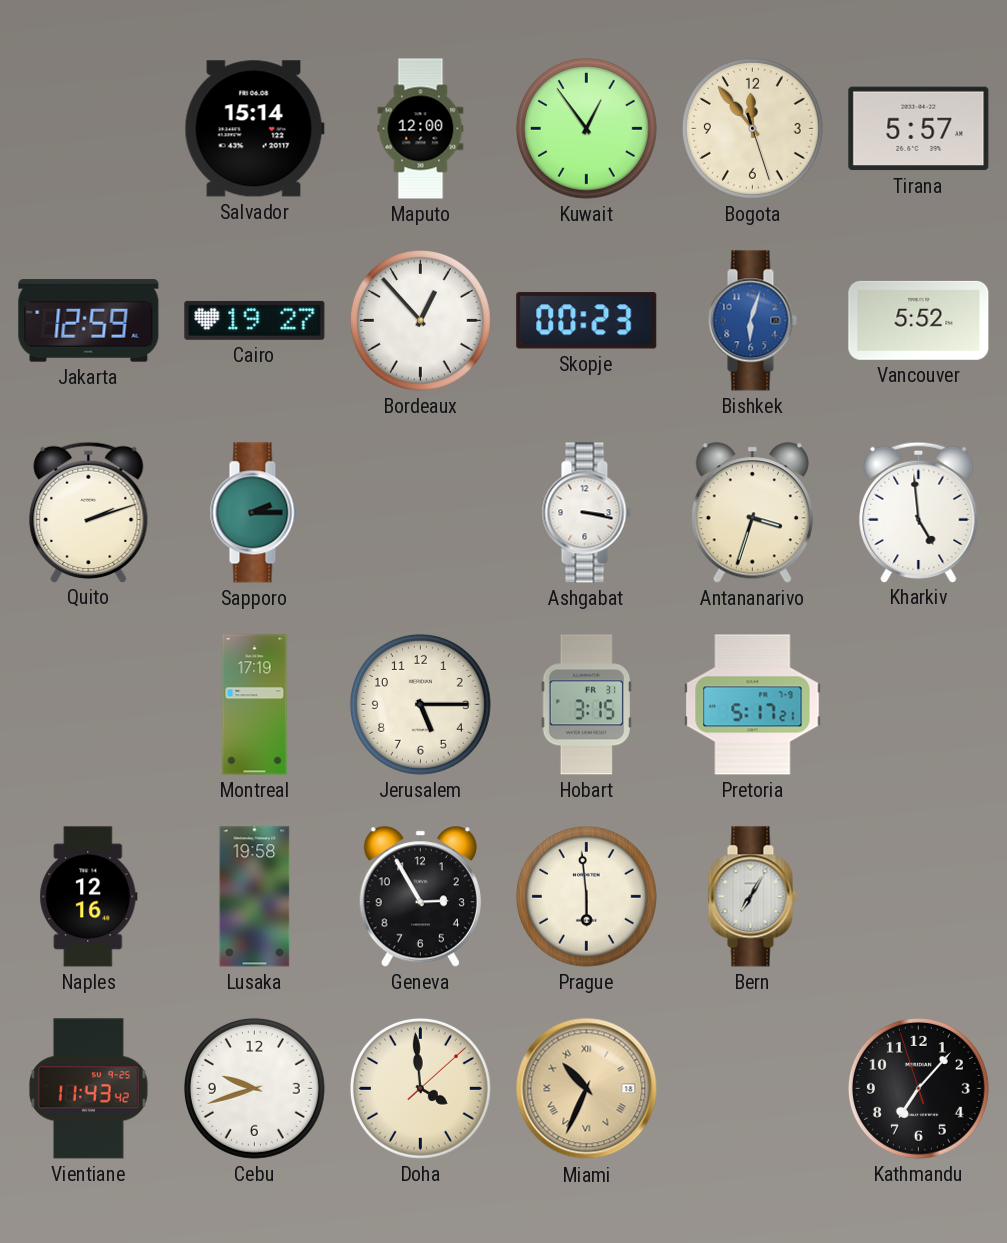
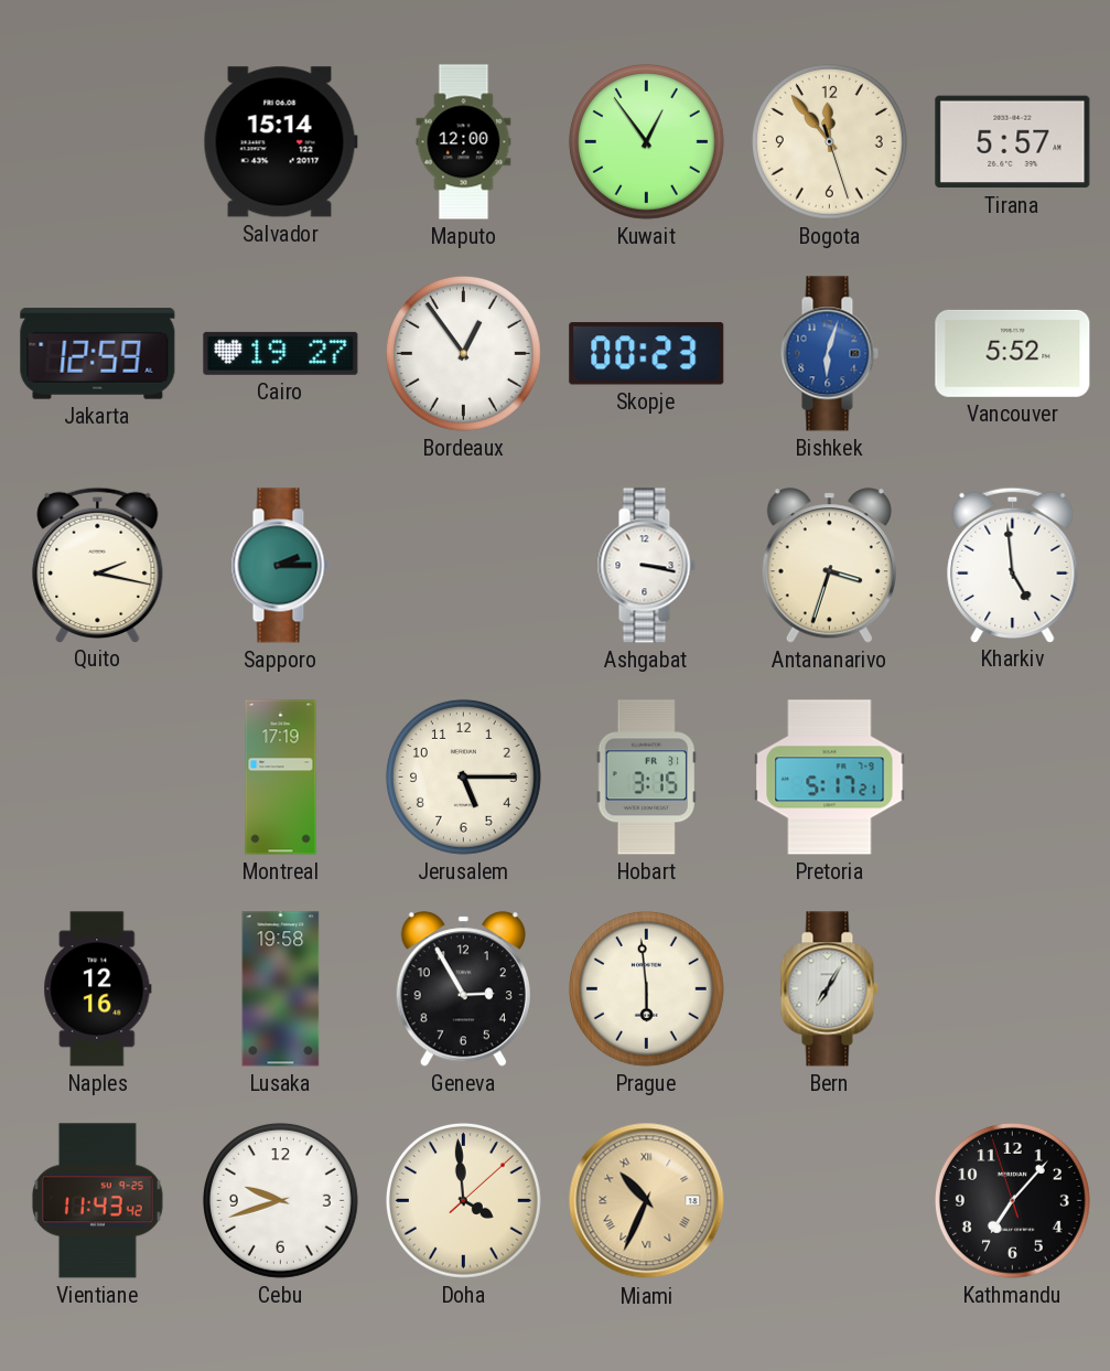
Bordeaux: 12:53 -> 12:54 (463, 353)
Quito: 2:12 -> 2:17 (98, 565)
